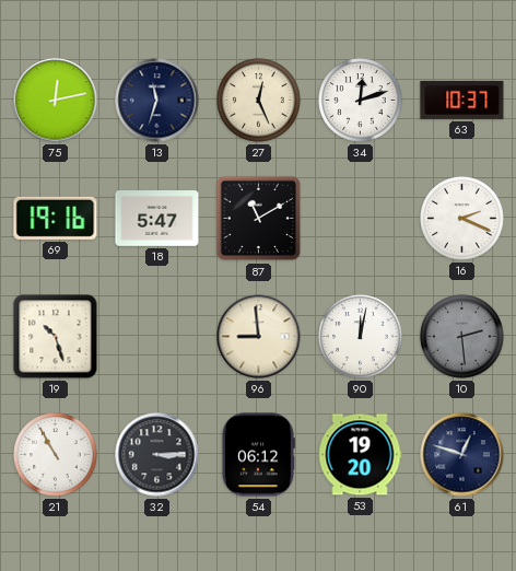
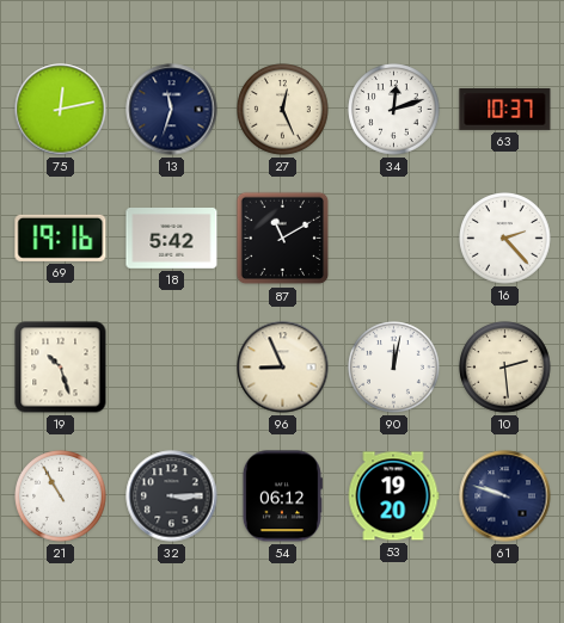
18: 5:47 -> 5:42 (172, 239)
16: 2:19 -> 2:23 (505, 239)
96: 8:59 -> 8:56 (283, 368)
10 dial: grey -> cream (505, 368)
61: 12:48 -> 9:48 (505, 496)
